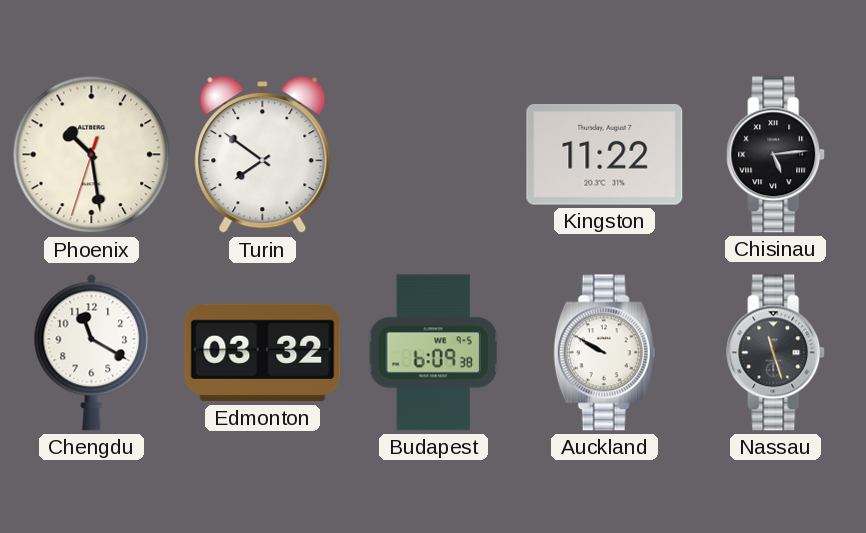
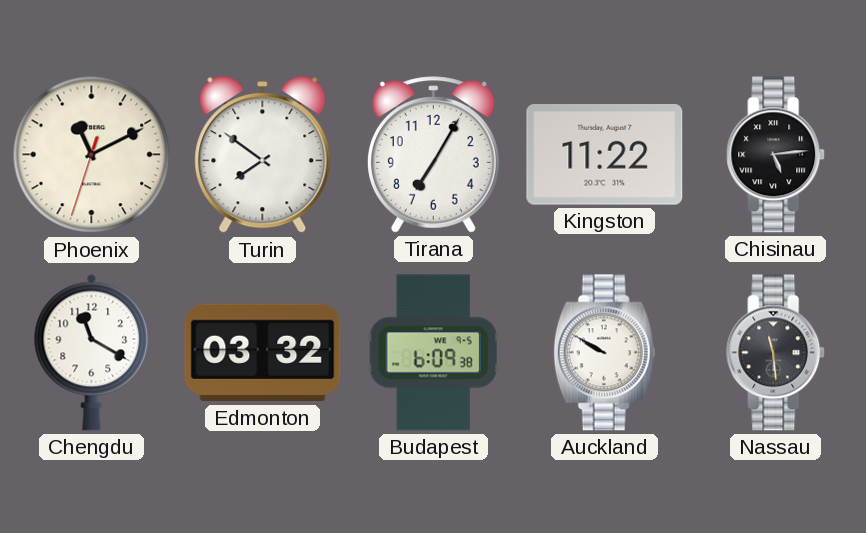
Phoenix: 10:28 -> 11:10 (92, 155)
Tirana: none -> 7:05 (433, 155)
Nassau: 11:27 -> 11:29 (776, 353)
